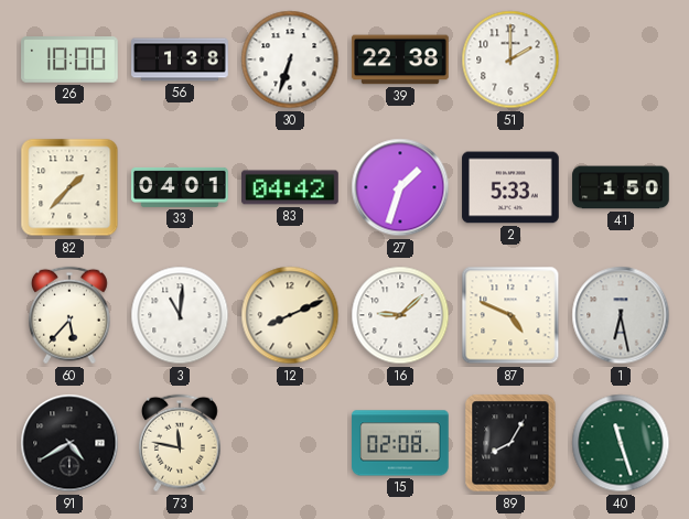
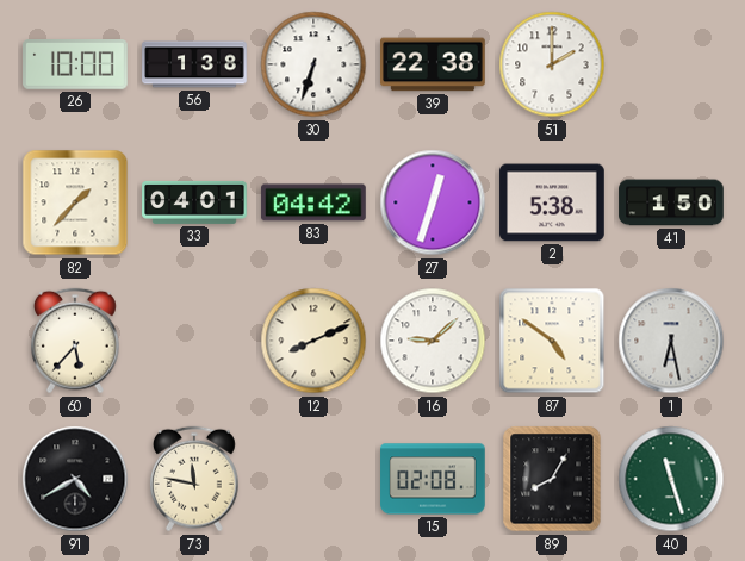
27: 1:33 -> 12:33 (433, 202)
2: 5:33 -> 5:38 (552, 202)
3: 11:01 -> none (180, 315)
87: 4:49 -> 4:51 (552, 341)
